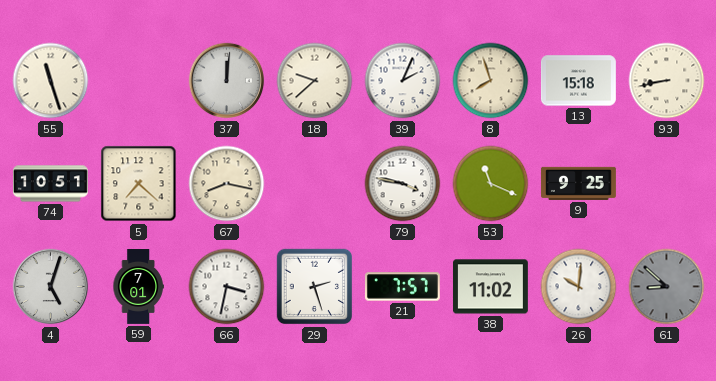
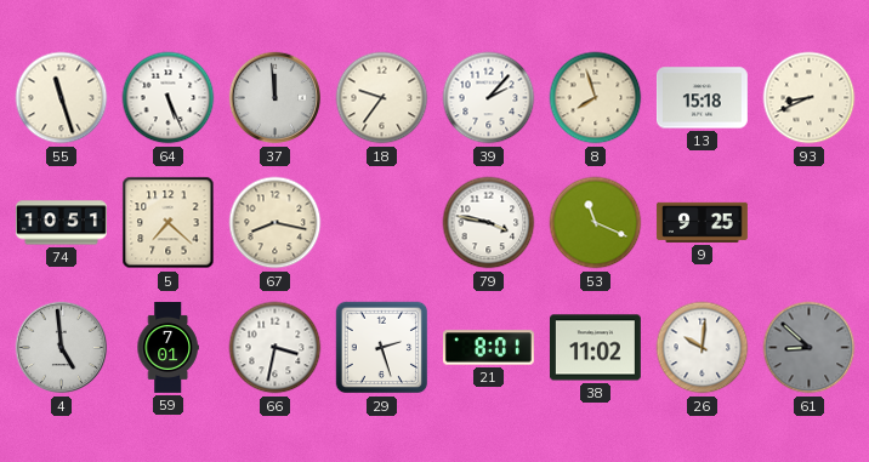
64: none -> 5:26 (169, 98)
37: 12:01 -> 11:59 (276, 98)
18: 9:38 -> 9:36 (382, 98)
39: 2:04 -> 2:07 (489, 98)
93: 8:43 -> 8:41 (810, 98)
4: 5:03 -> 4:59 (62, 348)
21: 7:57 -> 8:01 (488, 348)
